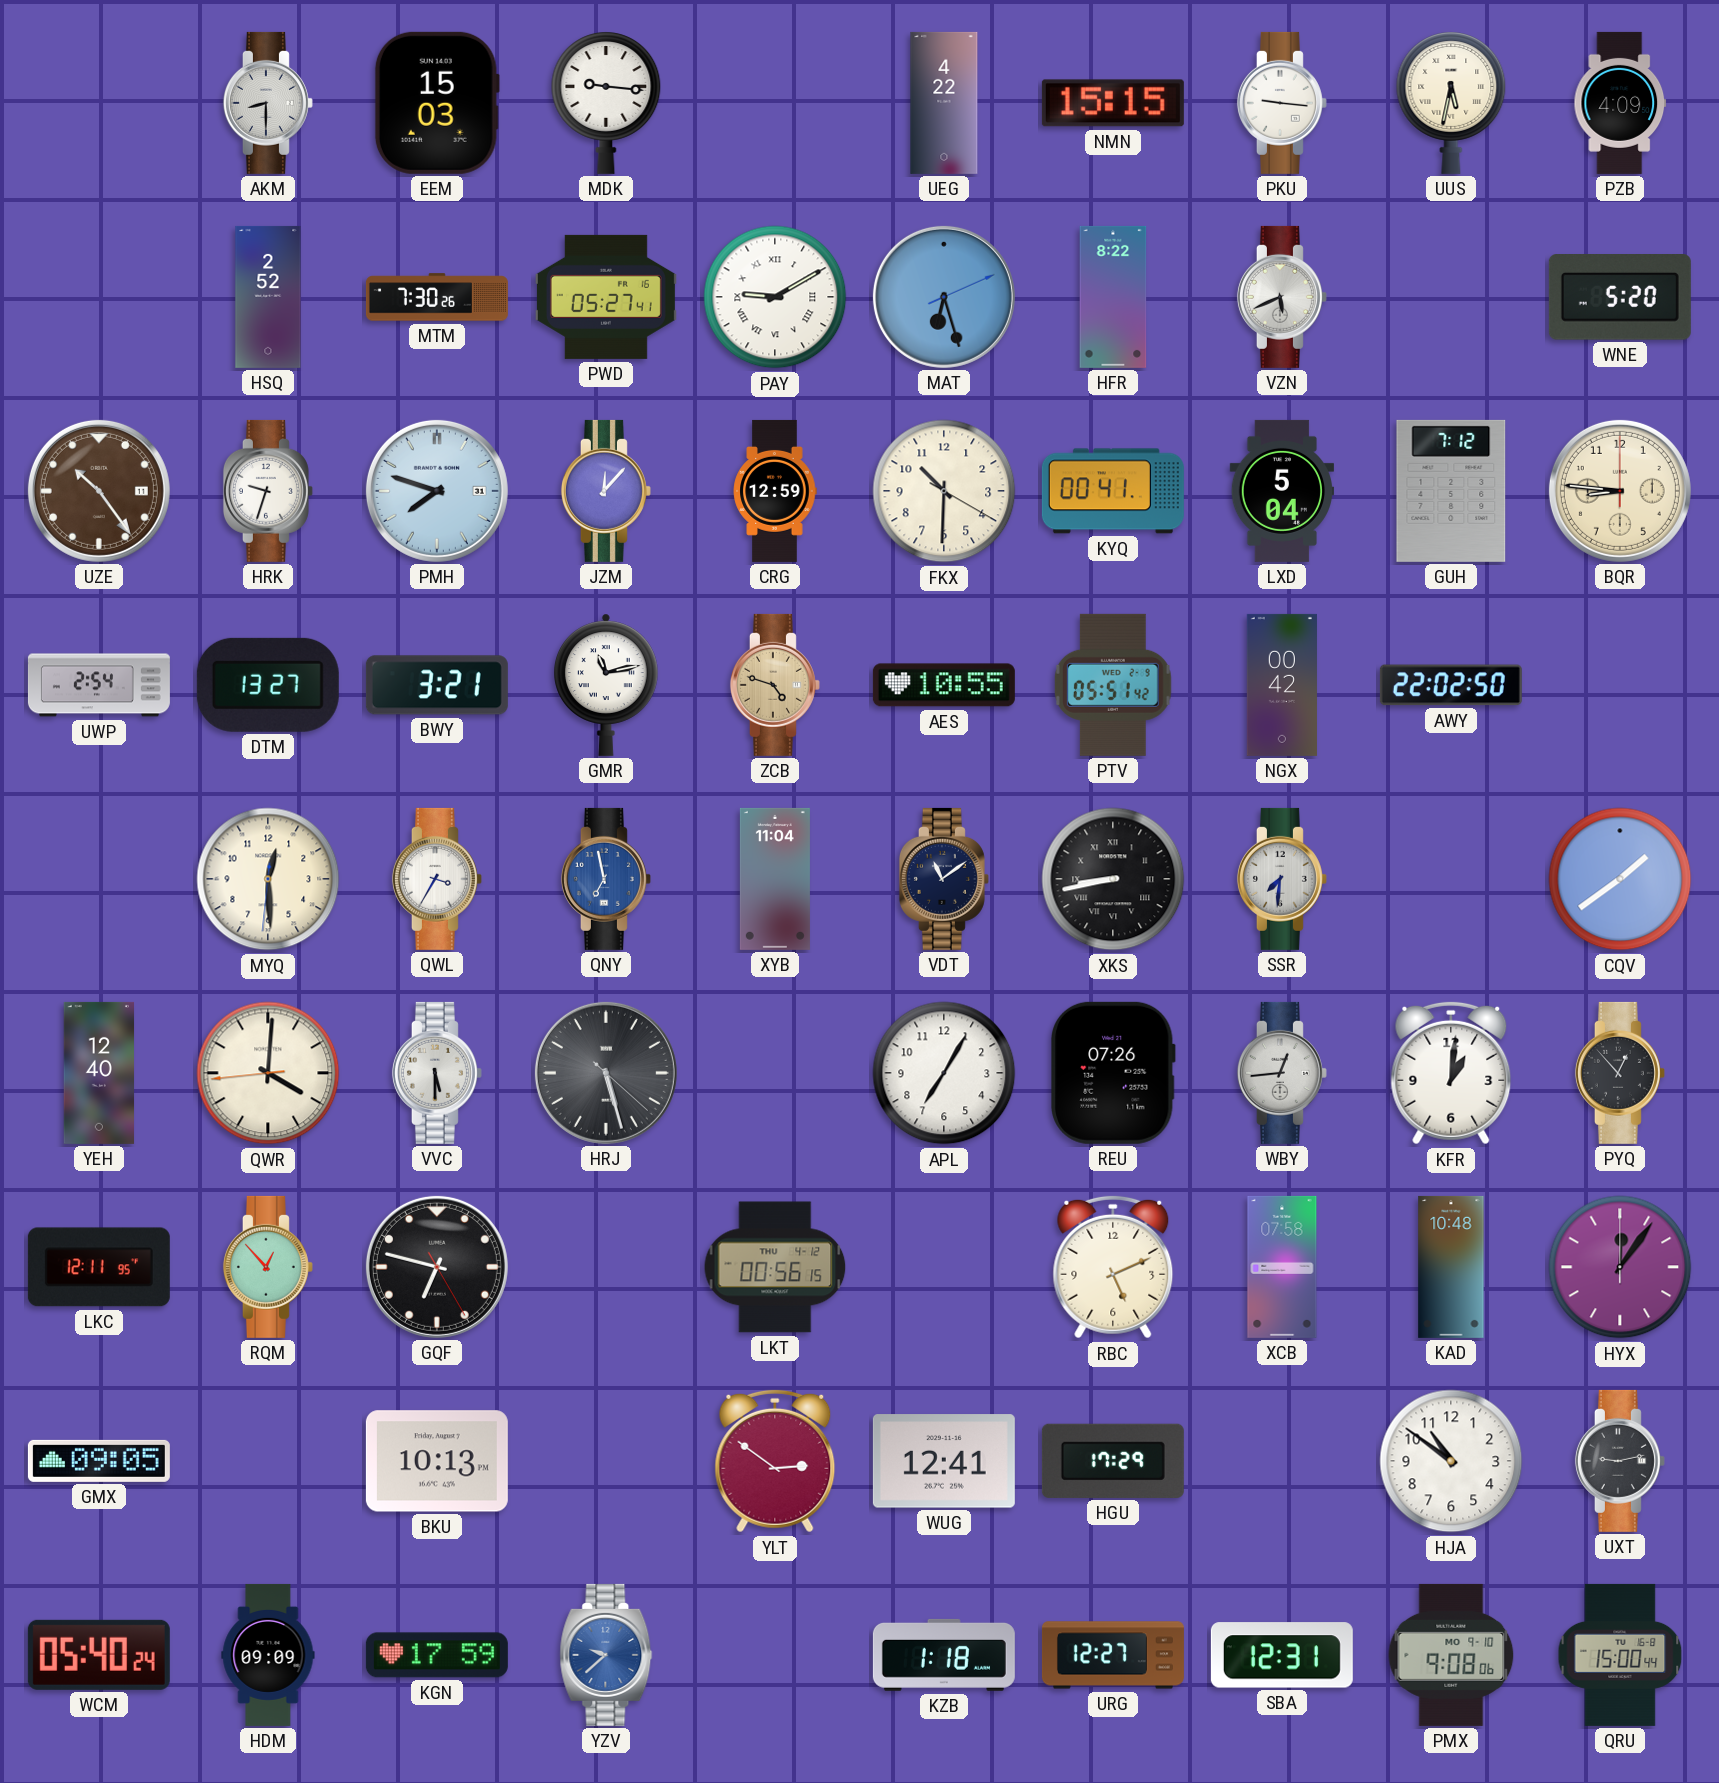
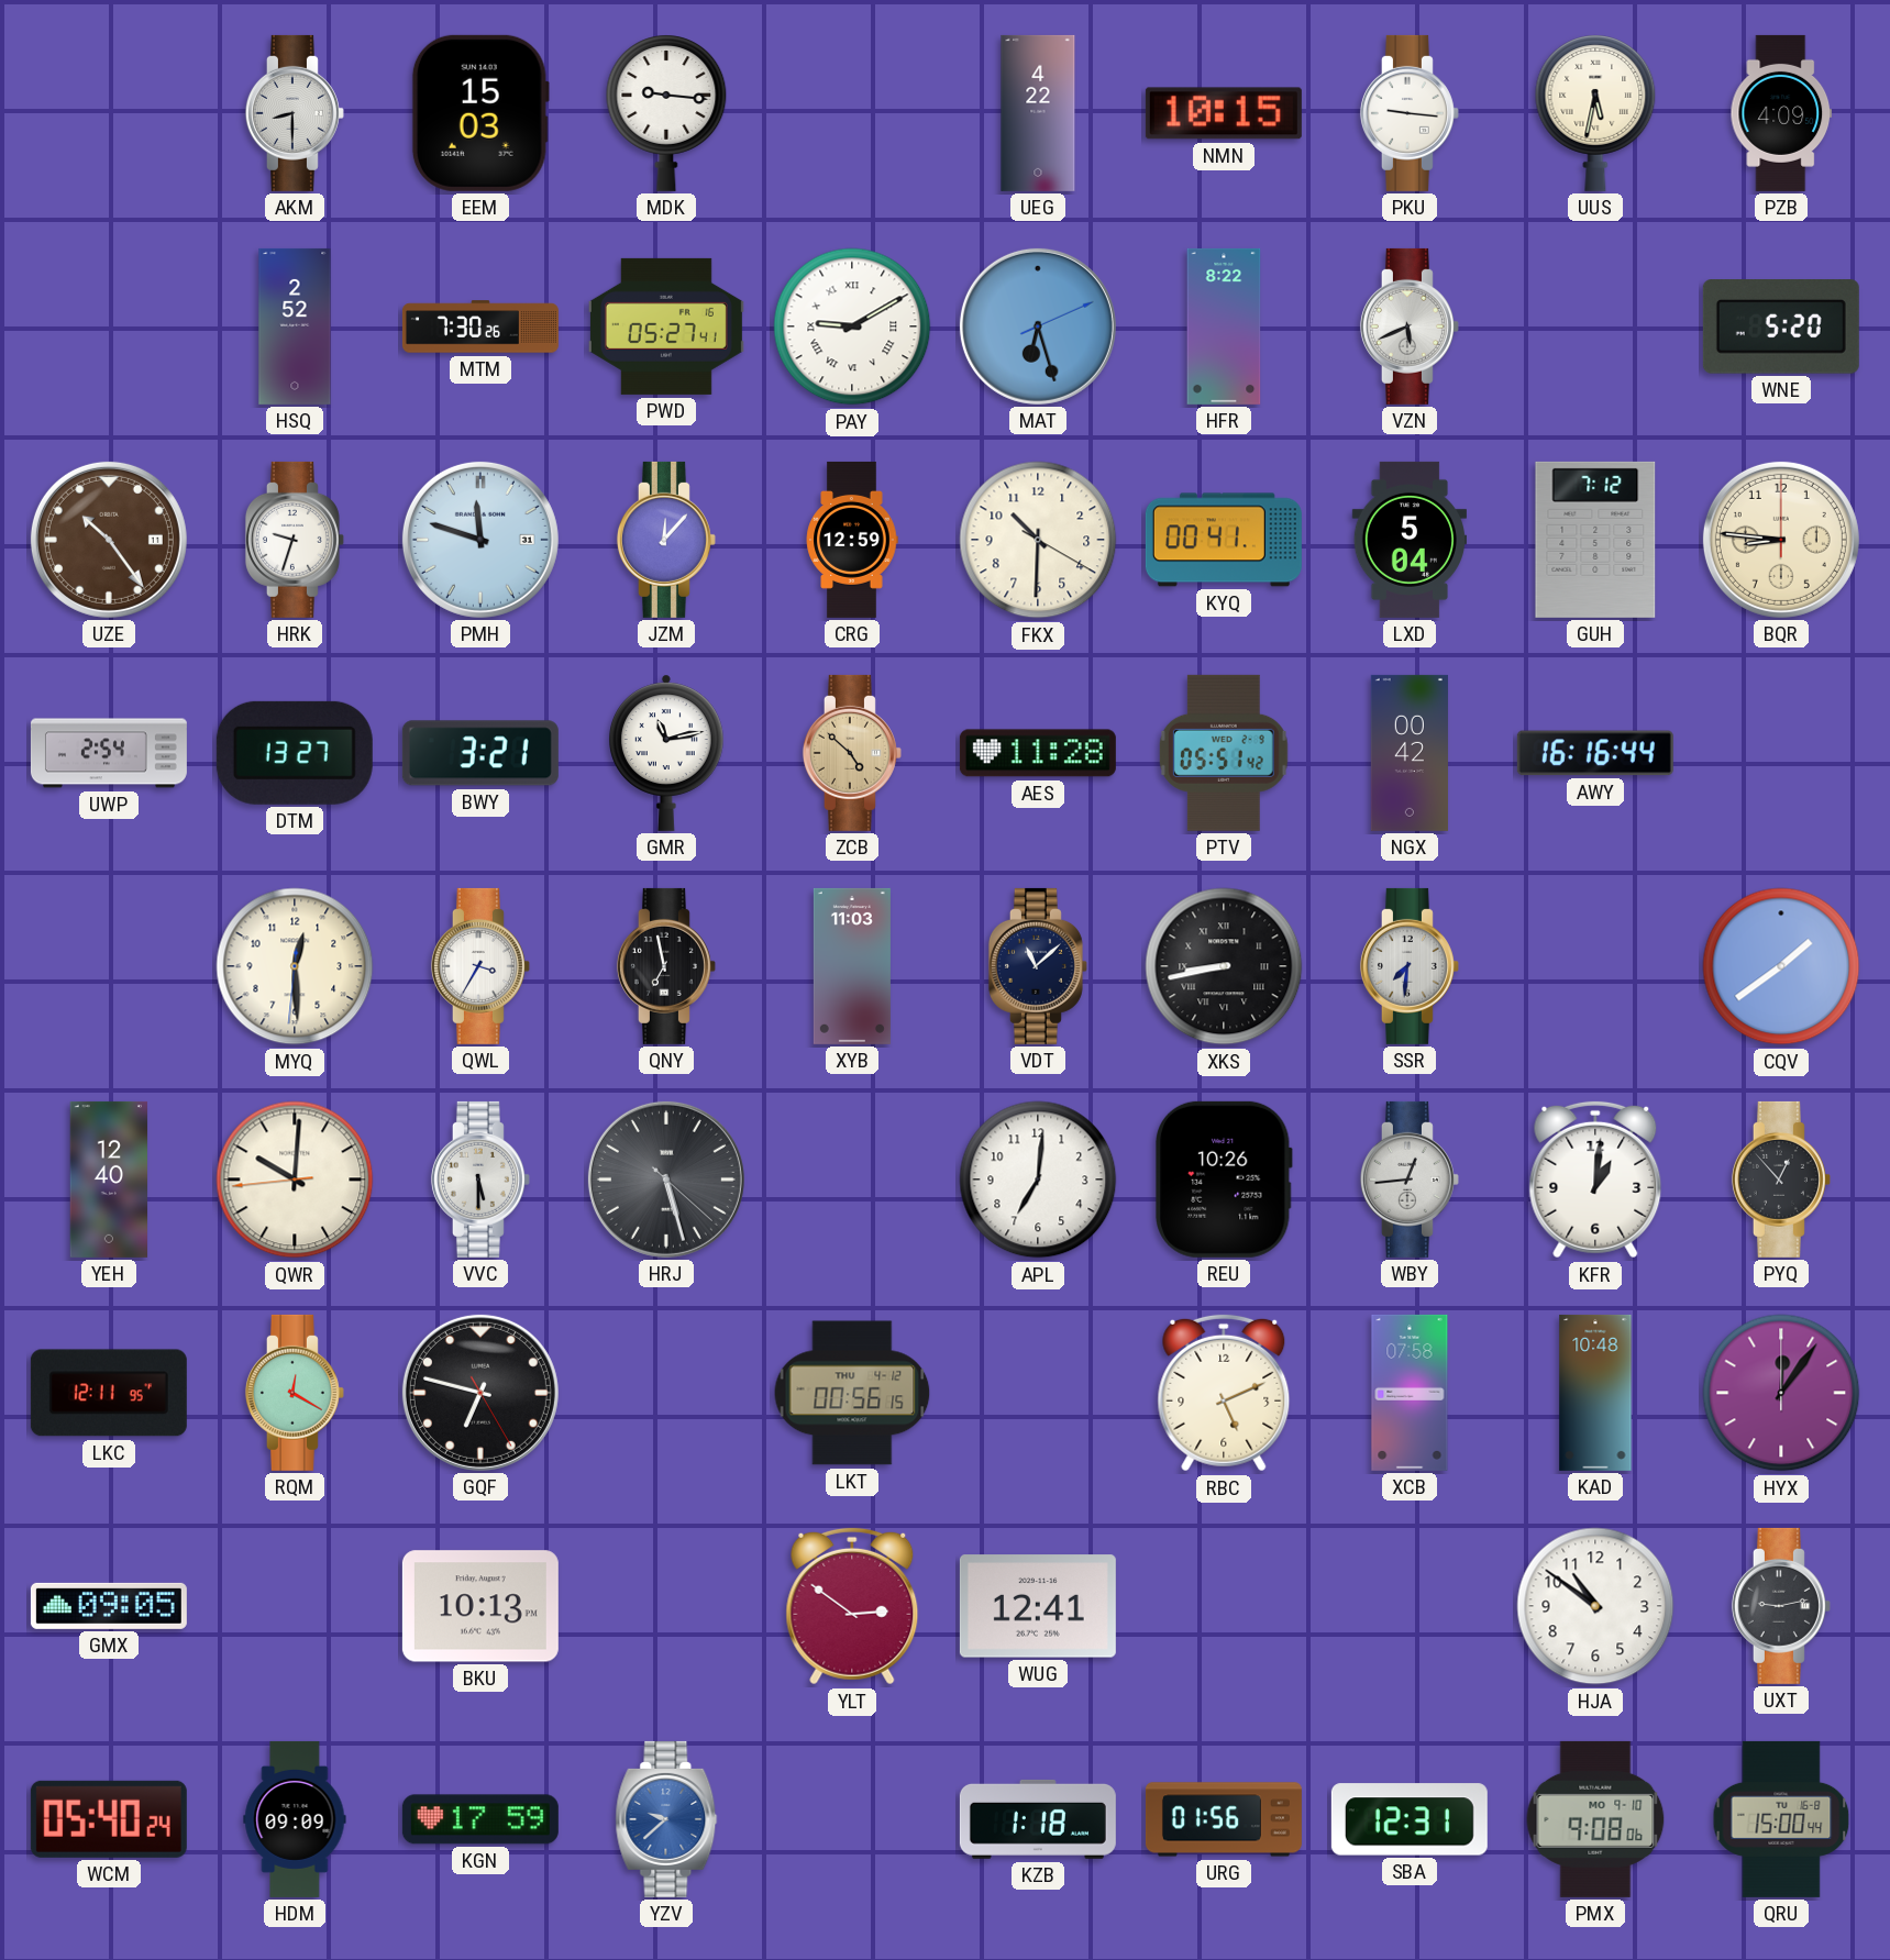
NMN: 15:15 -> 10:15 (1224, 113)
PMH: 7:48 -> 11:48 (480, 540)
ZCB: 4:48 -> 4:52 (852, 753)
AES: 10:55 -> 11:28 (1038, 753)
AWY: 22:02 -> 16:16 (1595, 753)
QNY dial: blue -> black (666, 966)
XYB: 11:04 -> 11:03 (852, 966)
VDT: 11:09 -> 11:08 (1038, 966)
QWR: 4:00 -> 10:00 (295, 1180)
APL: 7:05 -> 7:01 (1038, 1180)
REU: 07:26 -> 10:26 (1224, 1180)
RQM: 12:53 -> 12:20 (295, 1393)
HGU: 17:29 -> none (1113, 1461)
URG: 12:27 -> 01:56 (1224, 1819)
